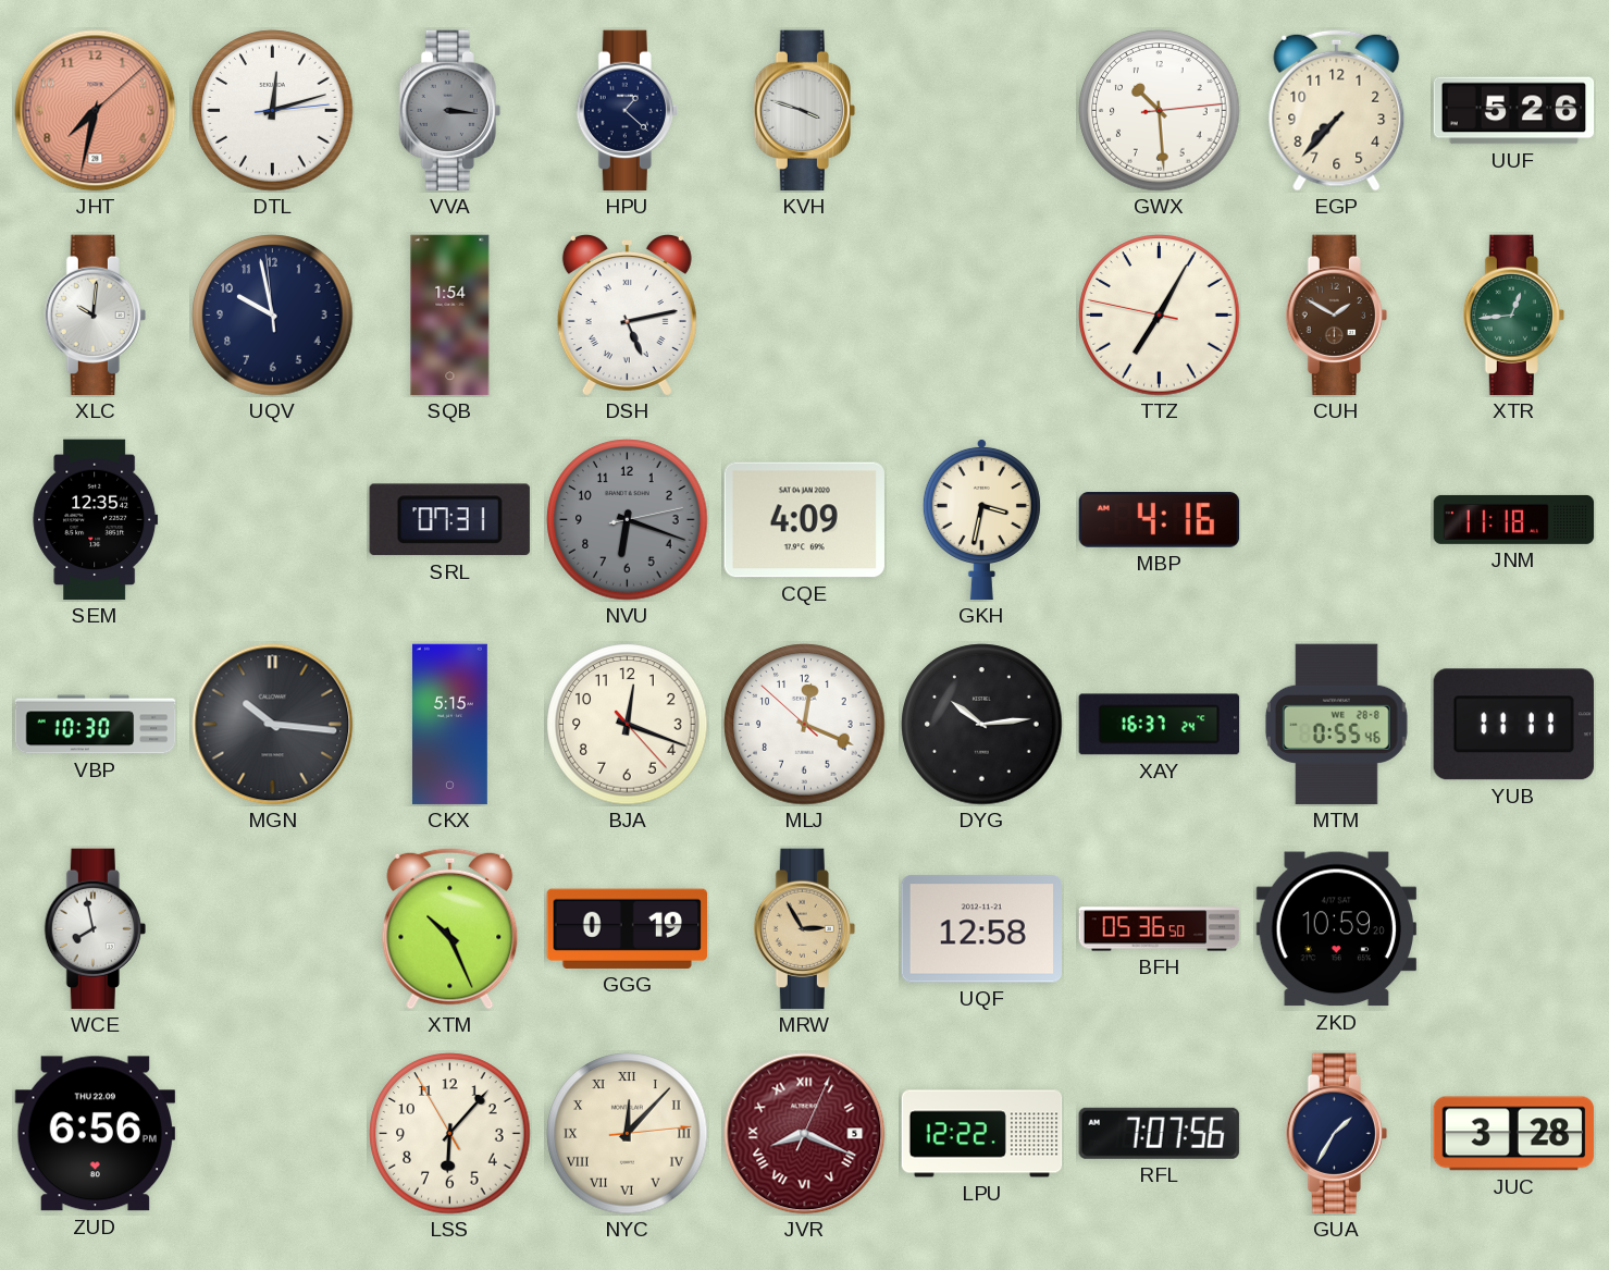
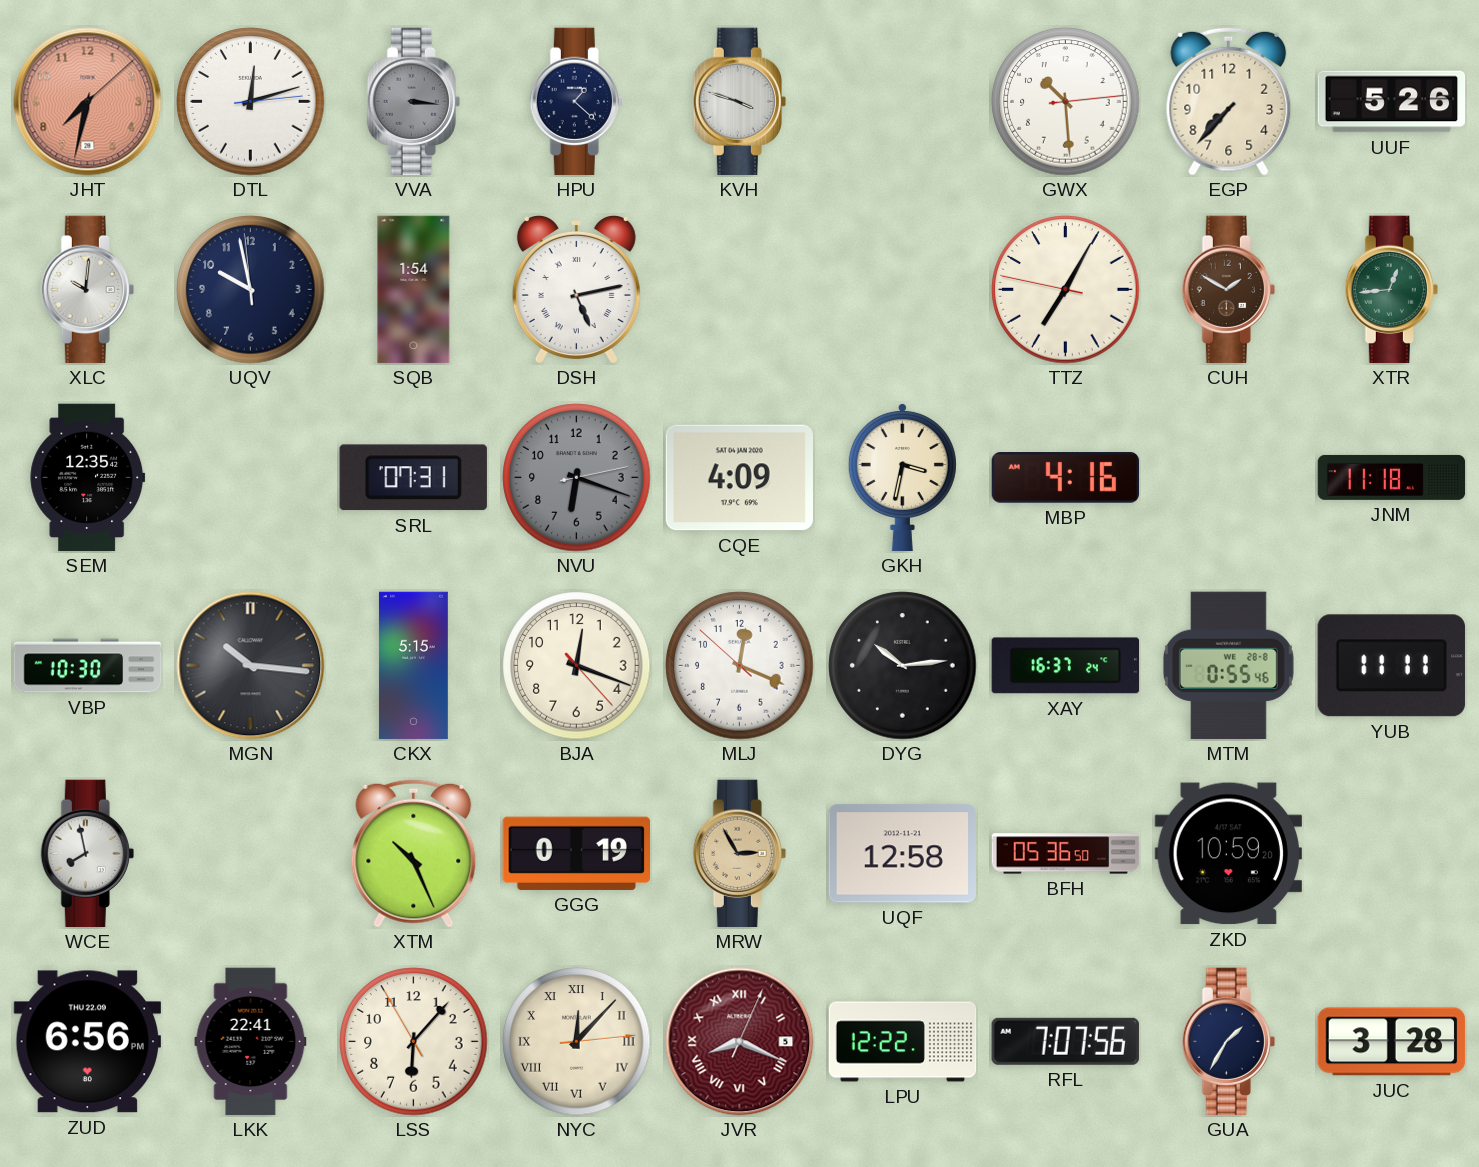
LKK: none -> 22:41 (251, 1042)
